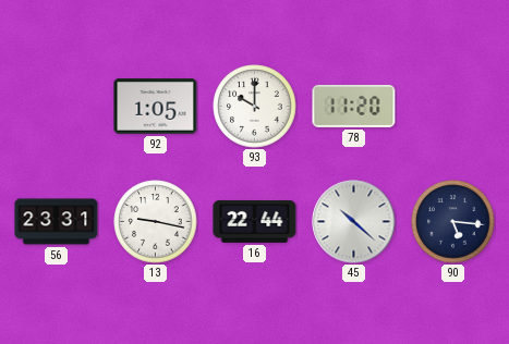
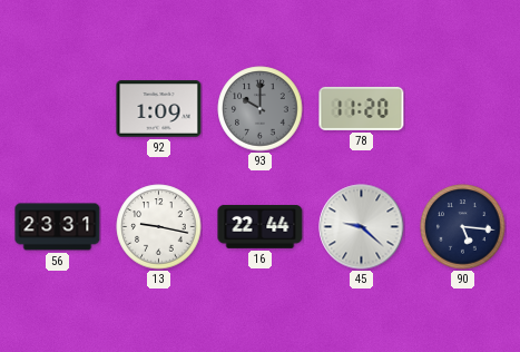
92: 1:05 -> 1:09 (159, 109)
93 dial: white -> grey (261, 109)
45: 10:22 -> 9:22 (362, 227)
